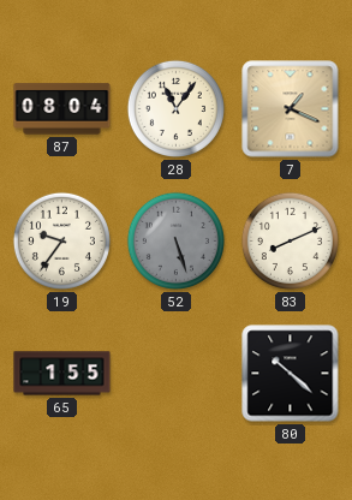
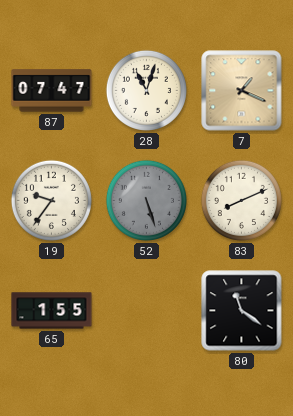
87: 08:04 -> 07:47 (52, 91)
28: 11:06 -> 11:03 (146, 90)
80: 10:22 -> 11:21 (242, 311)
